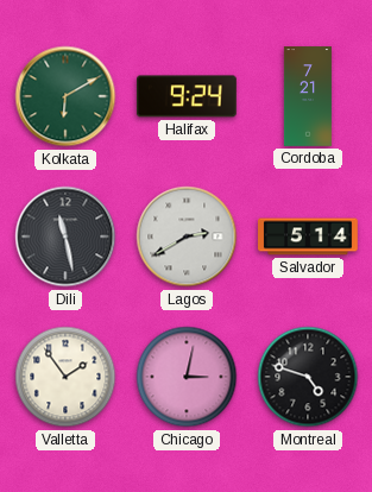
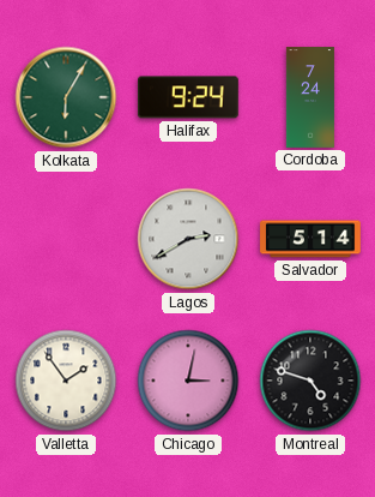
Kolkata: 6:10 -> 6:05 (66, 97)
Cordoba: 7:21 -> 7:24 (310, 97)
Dili: 11:28 -> none (65, 236)
